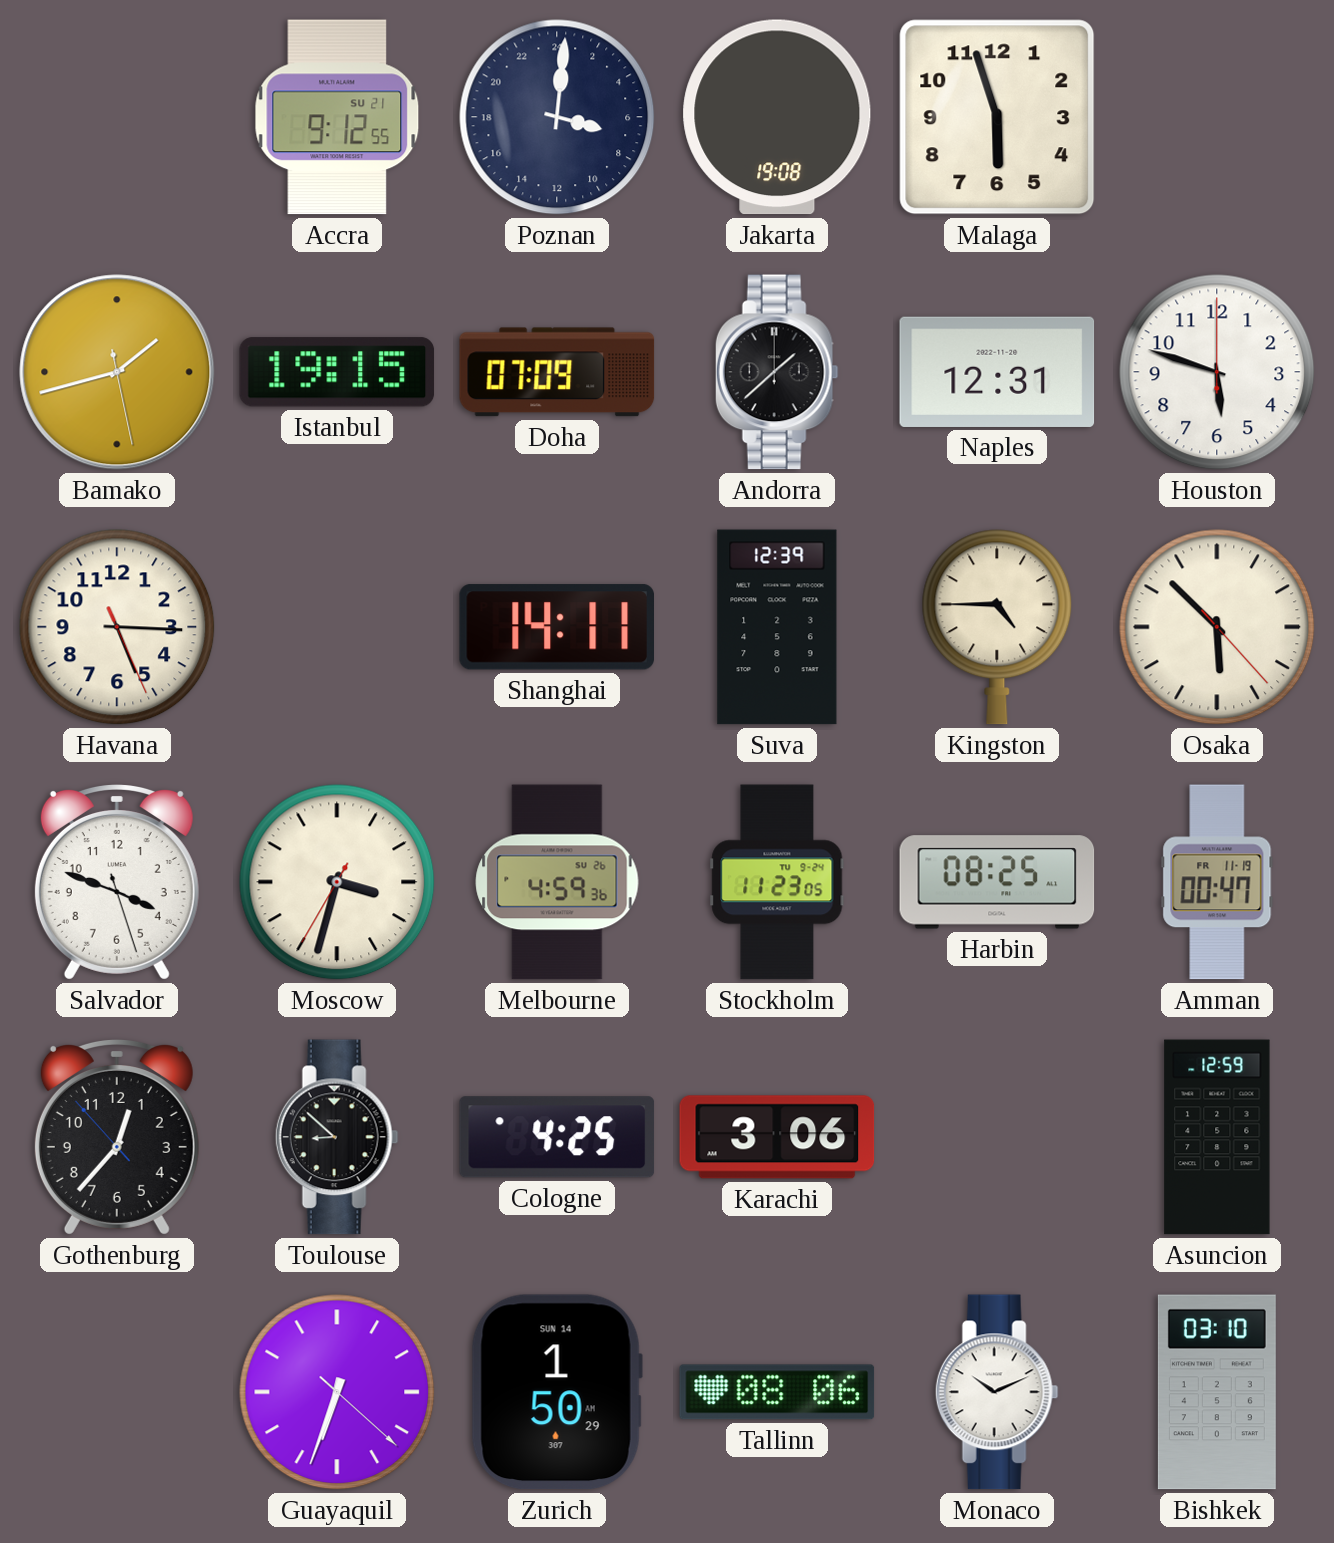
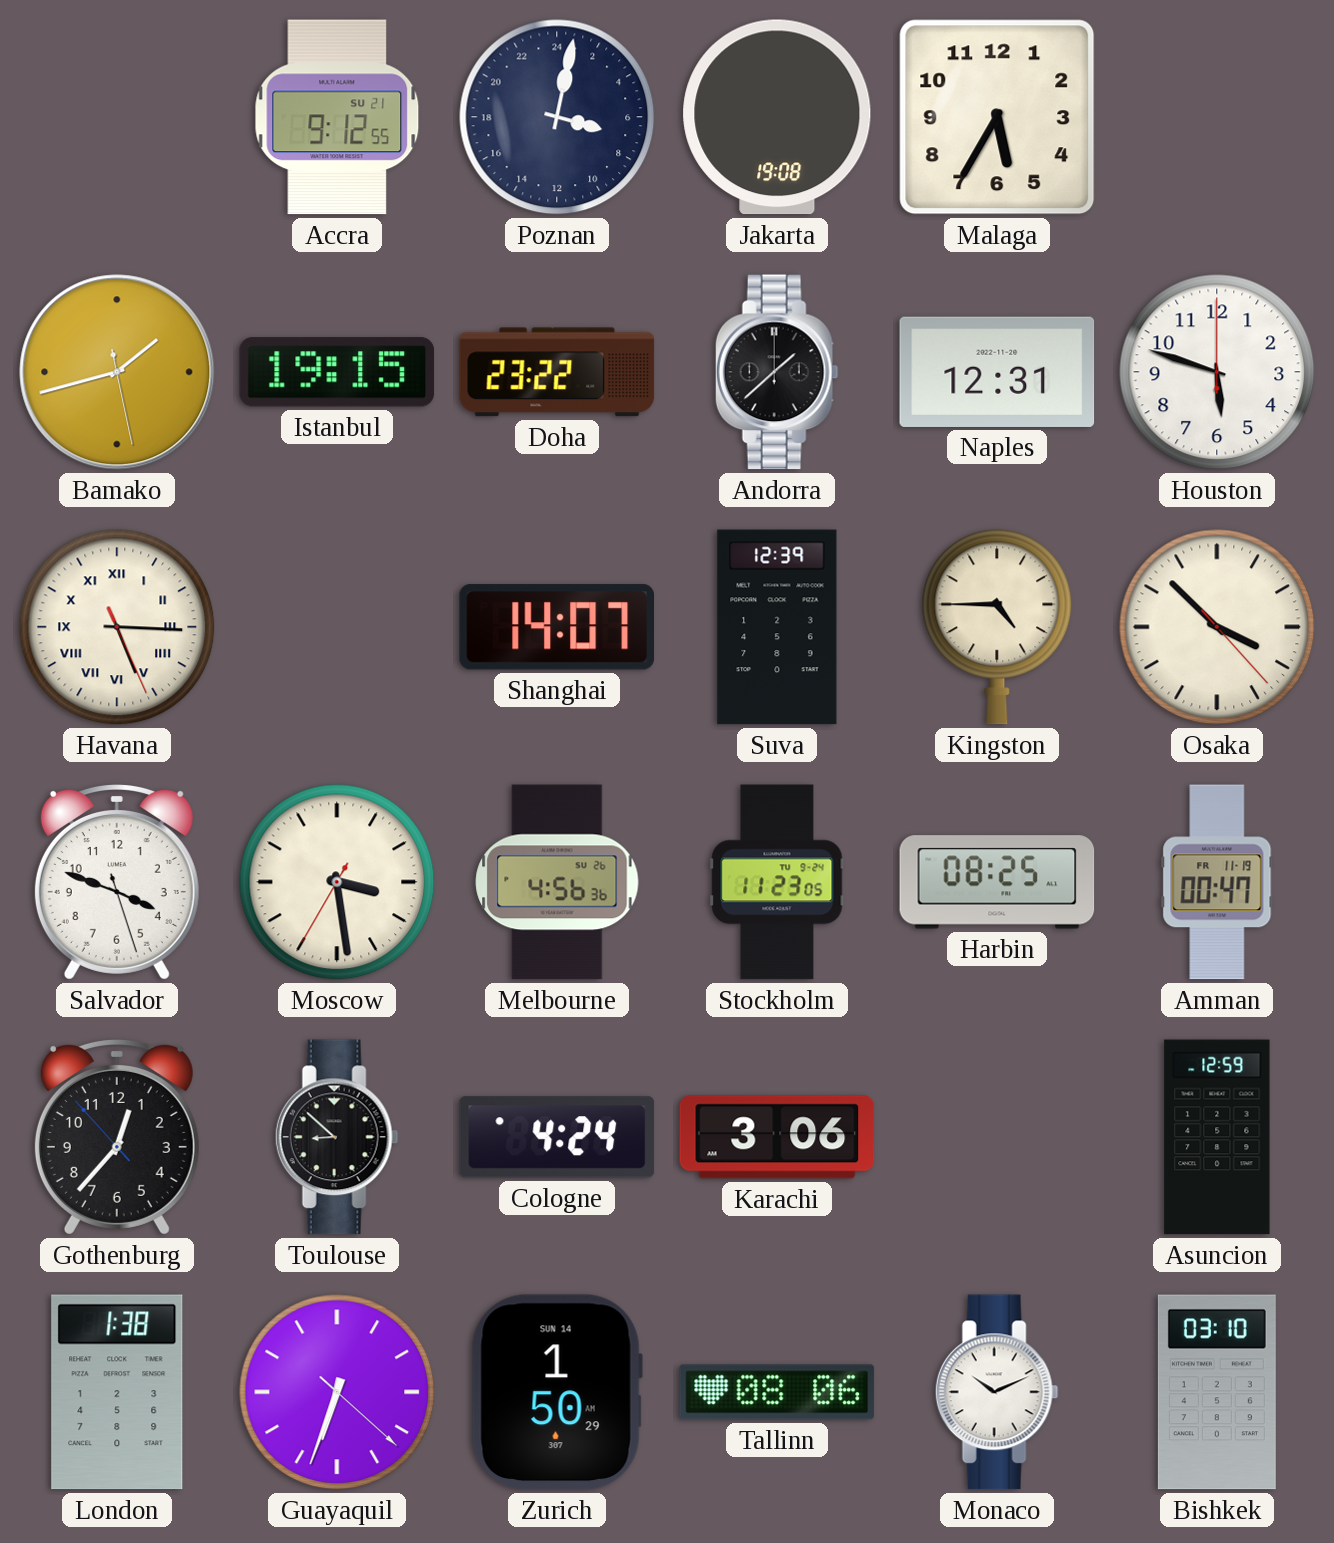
Poznan: 7:01 -> 7:02 (557, 117)
Malaga: 5:57 -> 5:35 (997, 117)
Doha: 07:09 -> 23:22 (557, 372)
Havana numerals: Arabic -> Roman (117, 627)
Shanghai: 14:11 -> 14:07 (556, 627)
Osaka: 5:52 -> 3:52 (1217, 627)
Moscow: 3:32 -> 3:28 (337, 882)
Melbourne: 4:59 -> 4:56 (557, 882)
Cologne: 4:25 -> 4:24 (557, 1137)
London: none -> 1:38 (117, 1392)
